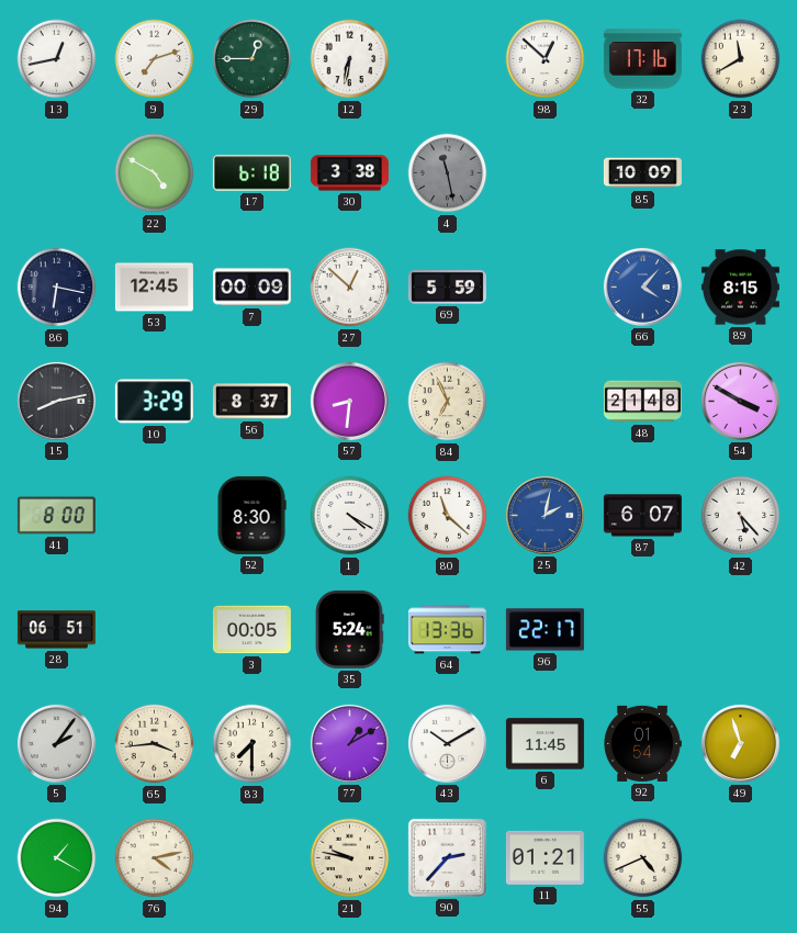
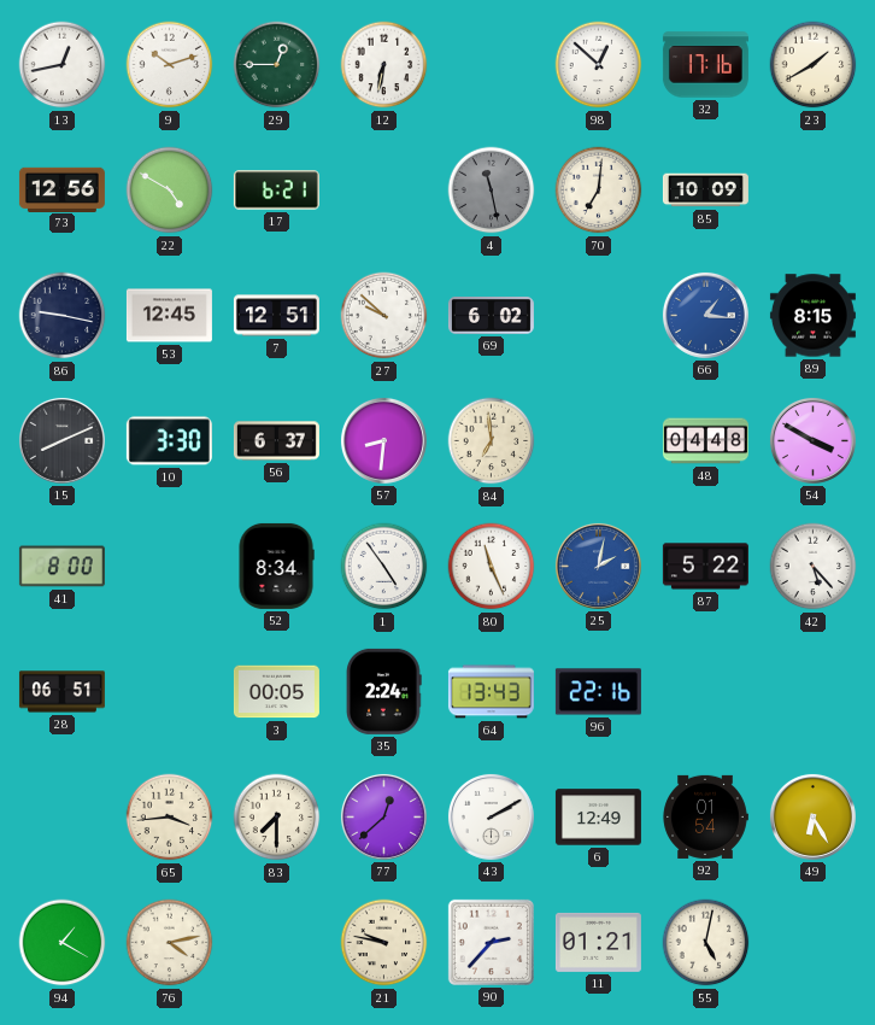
9: 7:12 -> 10:12 (170, 65)
23: 11:40 -> 1:40 (814, 65)
73: none -> 12:56 (61, 189)
17: 6:18 -> 6:21 (276, 191)
30: 3:38 -> none (349, 173)
70: none -> 7:01 (599, 191)
86: 6:17 -> 9:17 (63, 316)
7: 00:09 -> 12:51 (276, 316)
27: 12:52 -> 9:52 (384, 316)
69: 5:59 -> 6:02 (491, 316)
66: 4:07 -> 1:16 (705, 315)
15: 8:13 -> 8:11 (61, 440)
10: 3:29 -> 3:30 (169, 441)
56: 8:37 -> 6:37 (276, 441)
84: 6:56 -> 6:59 (492, 441)
48: 21:48 -> 04:48 (705, 441)
52: 8:30 -> 8:34 (276, 566)
1: 4:20 -> 4:54 (384, 567)
80: 11:22 -> 11:26 (492, 567)
87: 6:07 -> 5:22 (705, 567)
35: 5:24 -> 2:24 (384, 691)
64: 13:36 -> 13:43 (491, 692)
96: 22:17 -> 22:16 (598, 692)
5: 2:06 -> none (56, 743)
77: 1:10 -> 12:38 (383, 816)
43: 10:10 -> 2:10 (491, 816)
6: 11:45 -> 12:49 (598, 818)
49: 6:57 -> 6:25 (812, 816)
55: 4:41 -> 5:02 (706, 943)
